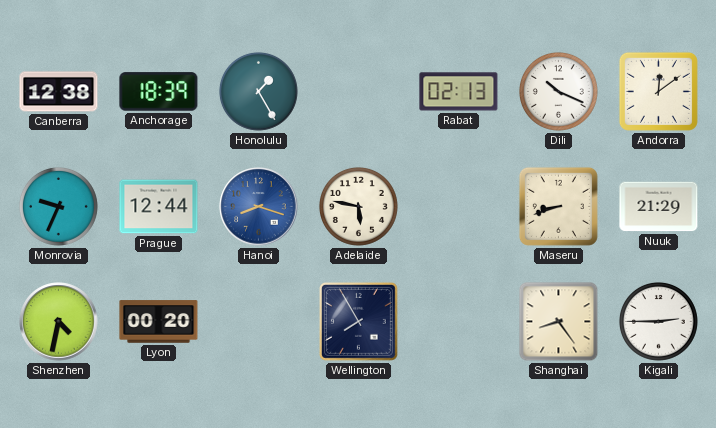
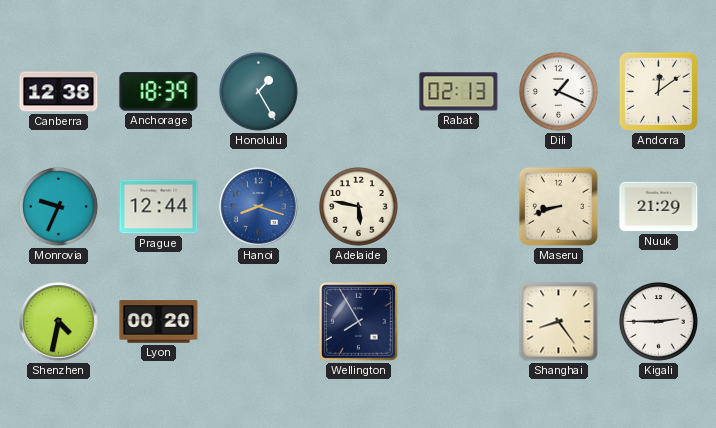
Dili: 10:19 -> 1:19 (558, 91)
